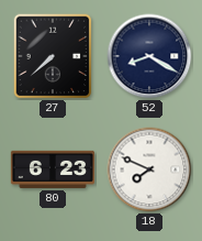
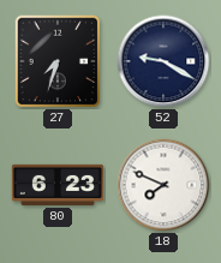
27: 7:38 -> 7:33 (58, 61)
52: 8:20 -> 9:20 (163, 61)
